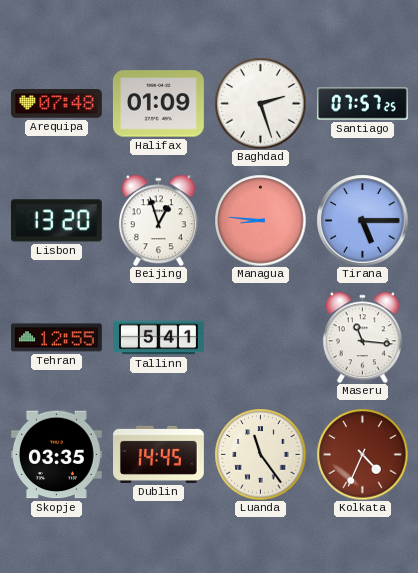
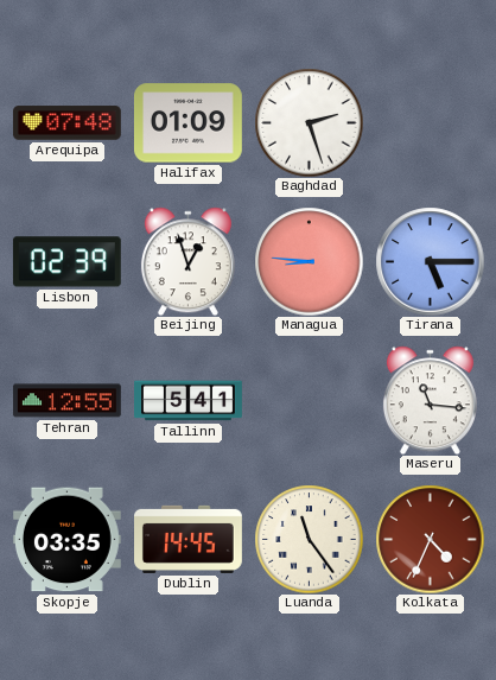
Santiago: 07:57 -> none (363, 104)
Lisbon: 13:20 -> 02:39 (66, 262)
